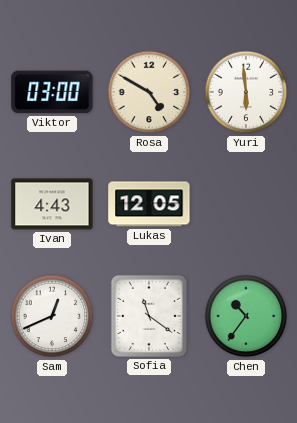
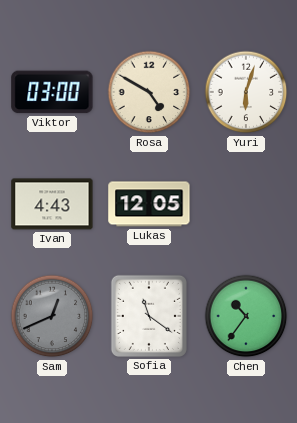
Yuri: 5:59 -> 6:03 (246, 92)
Sam dial: white -> grey (52, 316)
